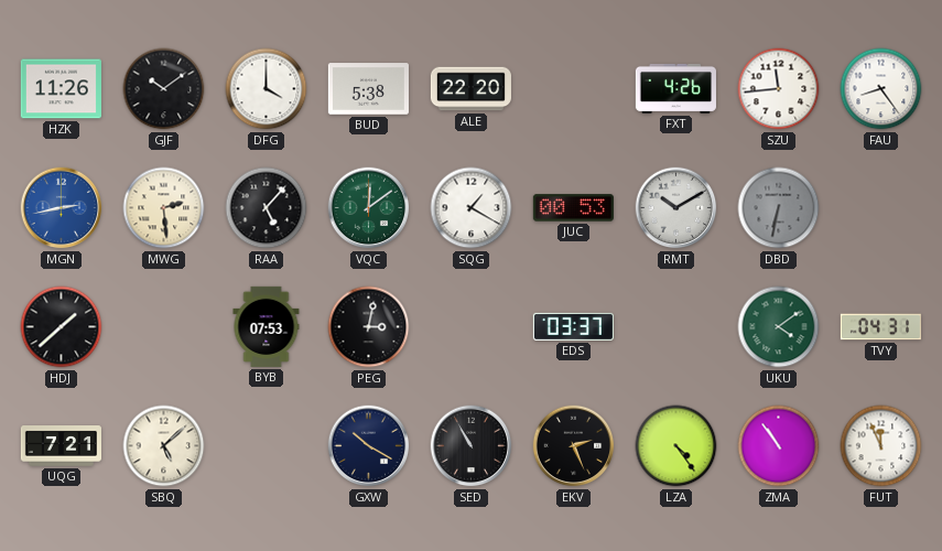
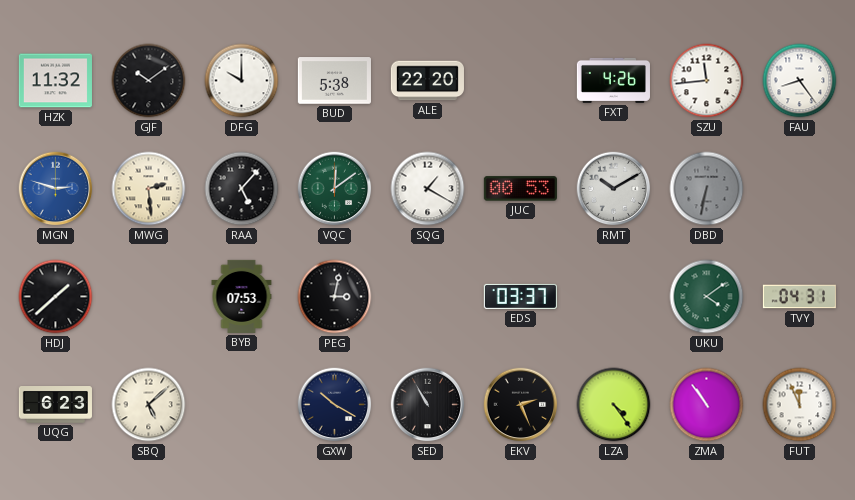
HZK: 11:26 -> 11:32 (55, 81)
DFG: 4:00 -> 10:00 (242, 81)
MGN: 2:43 -> 2:48 (56, 189)
UQG: 7:21 -> 6:23 (55, 405)
